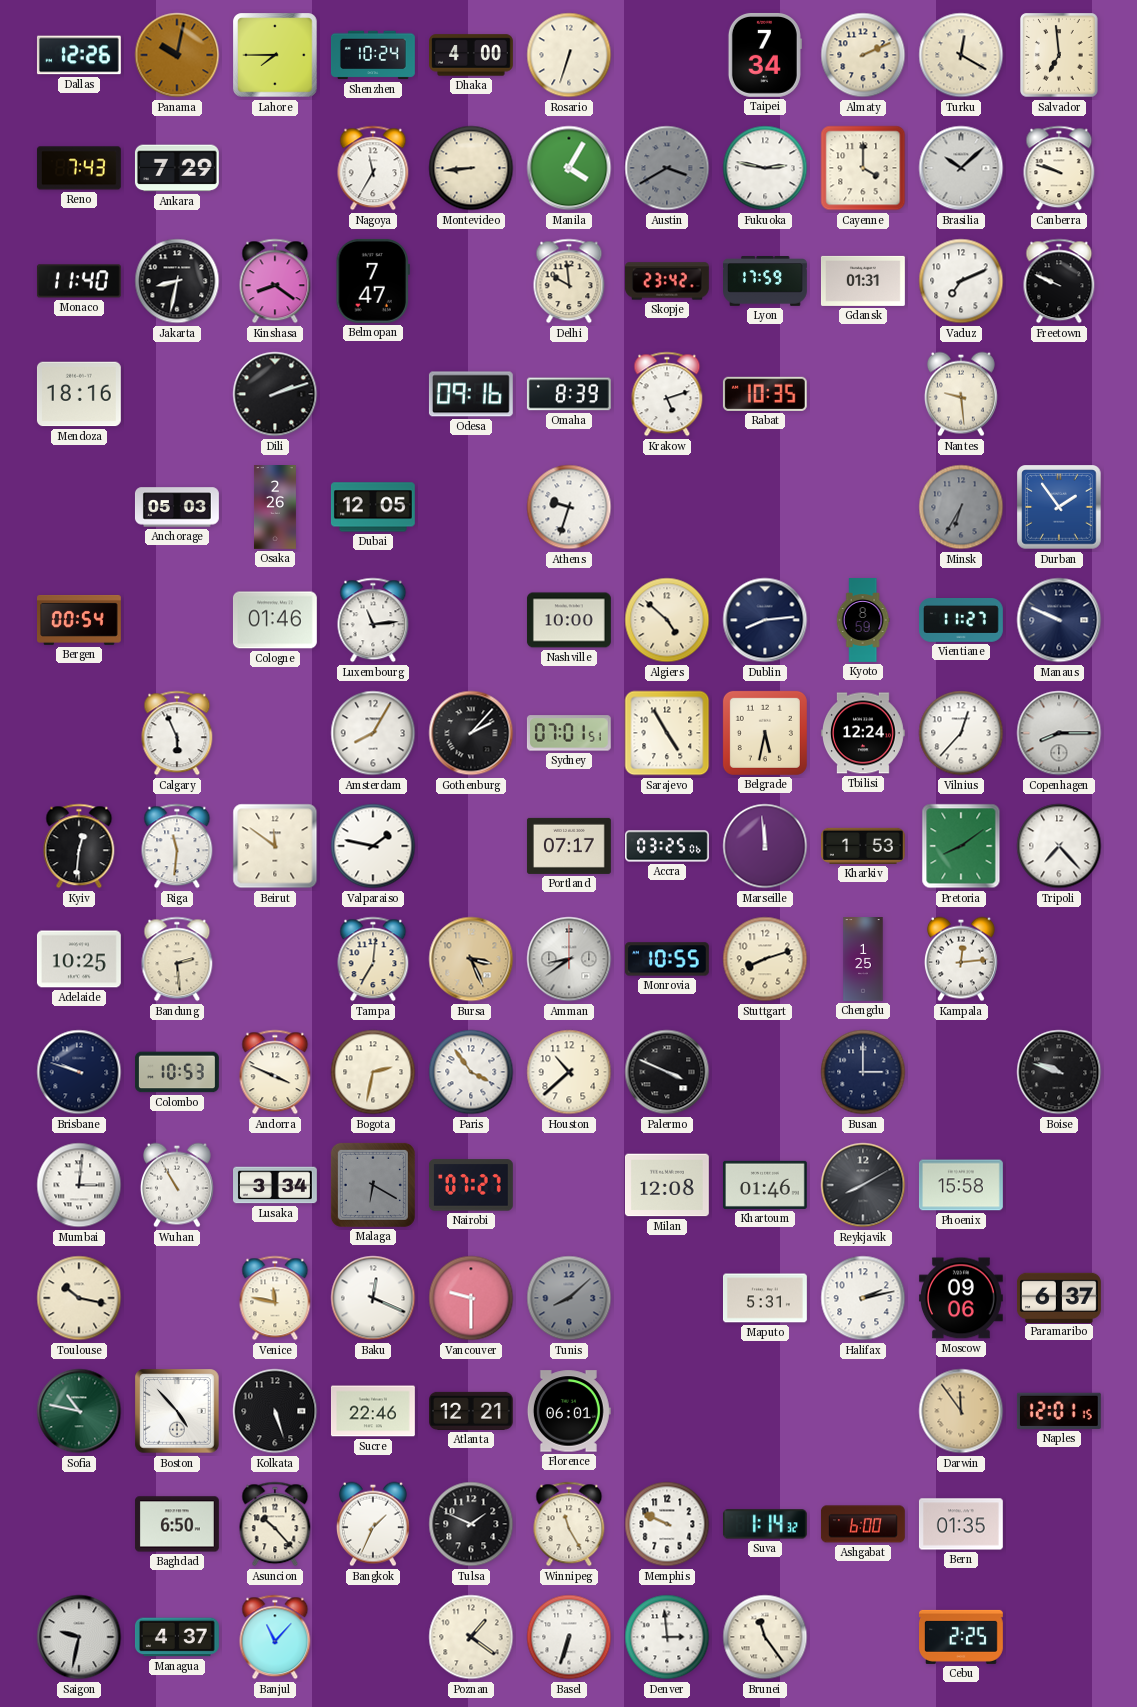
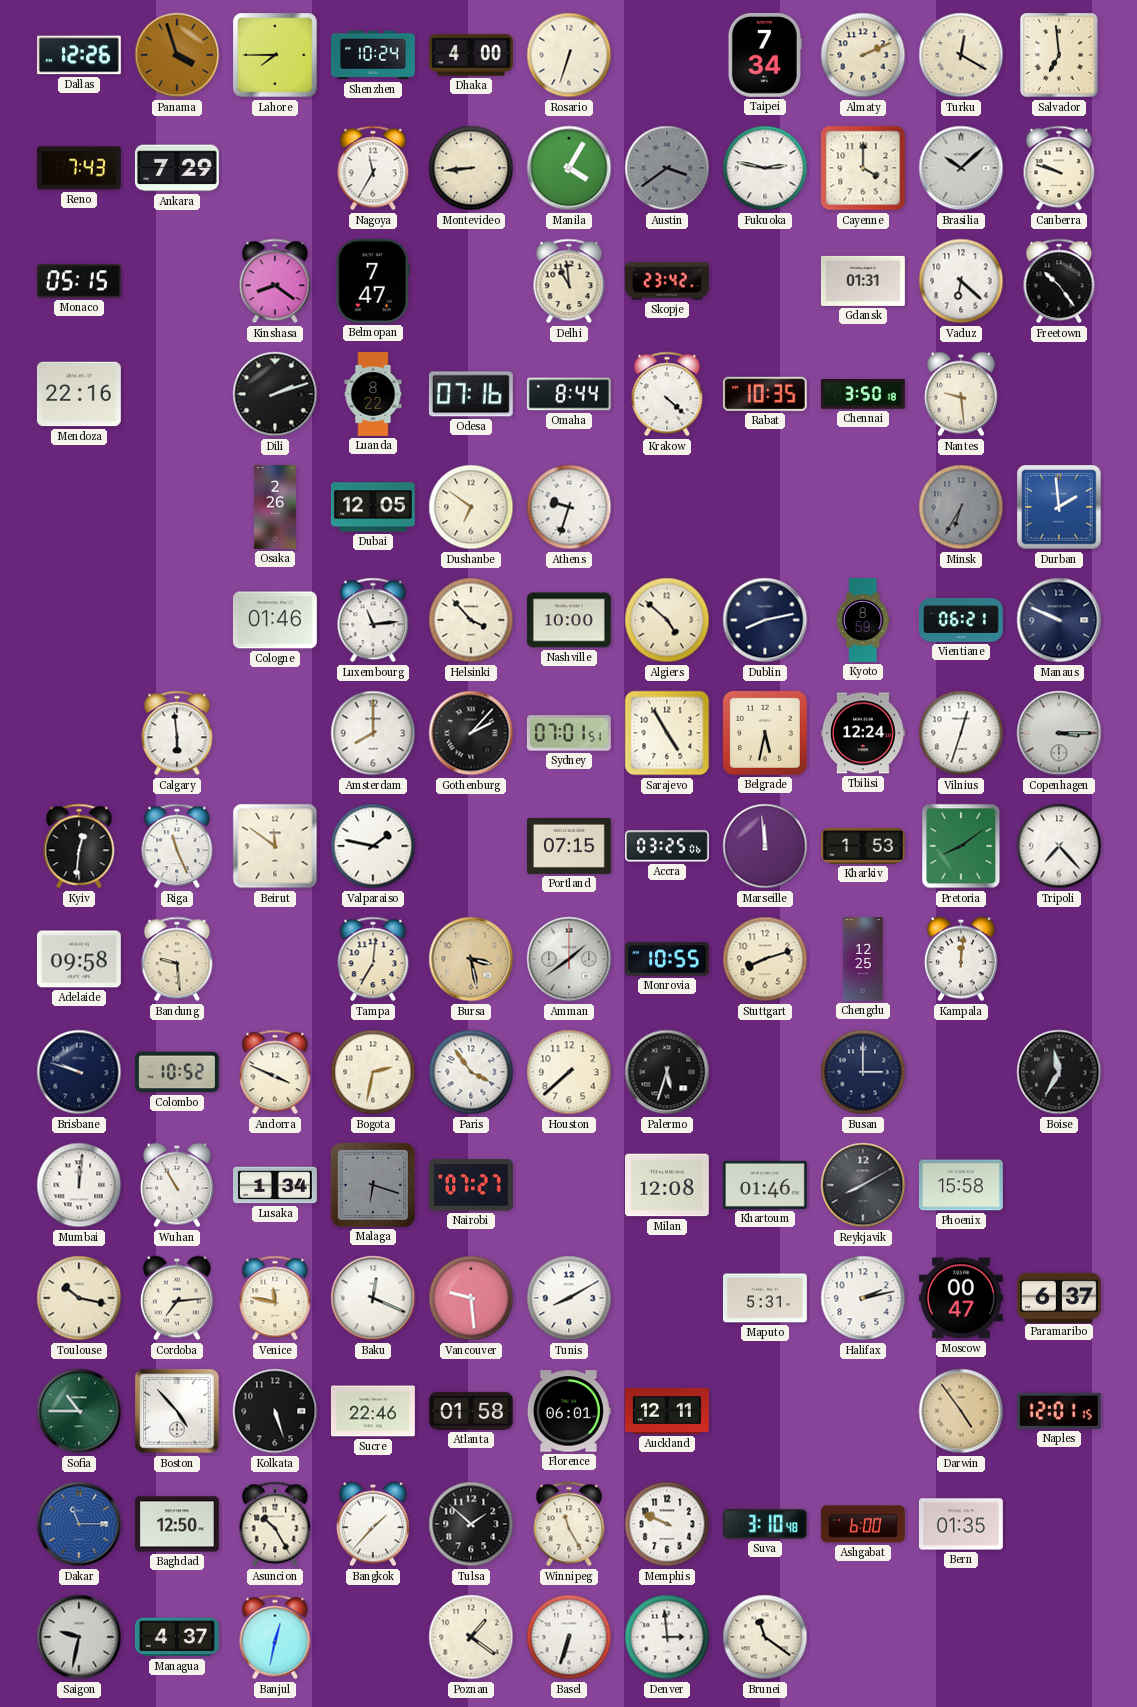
Panama: 10:02 -> 3:57 (177, 55)
Austin: 3:40 -> 3:39 (667, 168)
Monaco: 11:40 -> 05:15 (79, 281)
Jakarta: 8:32 -> none (177, 281)
Delhi: 9:59 -> 10:59 (569, 281)
Lyon: 17:59 -> none (766, 282)
Vaduz: 7:11 -> 6:22 (961, 281)
Freetown: 9:49 -> 10:24 (1059, 281)
Mendoza: 18:16 -> 22:16 (79, 394)
Luanda: none -> 8:22 (373, 395)
Odesa: 09:16 -> 07:16 (471, 394)
Omaha: 8:39 -> 8:44 (569, 394)
Krakow: 5:12 -> 4:22 (667, 394)
Chennai: none -> 3:50 (863, 394)
Anchorage: 05:03 -> none (177, 507)
Dushanbe: none -> 6:51 (471, 507)
Durban: 1:54 -> 1:59 (1059, 507)
Bergen: 00:54 -> none (80, 620)
Helsinki: none -> 3:53 (471, 620)
Dublin: 8:14 -> 8:13 (765, 620)
Vientiane: 11:27 -> 06:21 (962, 620)
Calgary: 5:56 -> 5:59 (177, 733)
Amsterdam: 8:05 -> 8:00 (373, 733)
Vilnius: 12:37 -> 12:33 (961, 733)
Copenhagen: 8:15 -> 3:15 (1059, 733)
Riga: 11:31 -> 11:26 (177, 846)
Portland: 07:17 -> 07:15 (569, 846)
Adelaide: 10:25 -> 09:58 (79, 959)
Bandung: 2:29 -> 9:29 (177, 959)
Bursa: 3:26 -> 3:28 (471, 959)
Amman: 8:39 -> 1:39 (569, 959)
Chengdu: 1:25 -> 12:25 (863, 960)
Kampala: 12:14 -> 12:01 (961, 959)
Colombo: 10:53 -> 10:52 (178, 1072)
Houston: 10:38 -> 7:38 (569, 1072)
Palermo: 3:49 -> 5:33 (667, 1072)
Boise: 9:48 -> 11:35 (1059, 1072)
Mumbai: 3:01 -> 12:01 (79, 1185)
Lusaka: 3:34 -> 1:34 (276, 1185)
Malaga: 6:20 -> 6:18 (373, 1185)
Cordoba: none -> 7:14 (177, 1298)
Vancouver: 9:30 -> 9:29 (471, 1298)
Tunis: 8:08 -> 8:10 (569, 1298)
Tunis dial: grey -> white (569, 1298)
Moscow: 09:06 -> 00:47 (961, 1298)
Sofia: 10:47 -> 10:45 (79, 1411)
Atlanta: 12:21 -> 01:58 (472, 1411)
Auckland: none -> 12:11 (668, 1411)
Darwin: 11:54 -> 4:54 (961, 1411)
Dakar: none -> 11:15 (79, 1524)
Baghdad: 6:50 -> 12:50 (178, 1524)
Asuncion: 10:23 -> 10:25 (275, 1524)
Bangkok: 1:34 -> 1:37 (373, 1524)
Tulsa: 1:49 -> 1:52 (471, 1524)
Suva: 1:14 -> 3:10 (765, 1524)
Banjul: 11:07 -> 12:32 (275, 1637)
Brunei: 11:24 -> 11:21 (765, 1637)
Cebu: 2:25 -> none (962, 1637)
